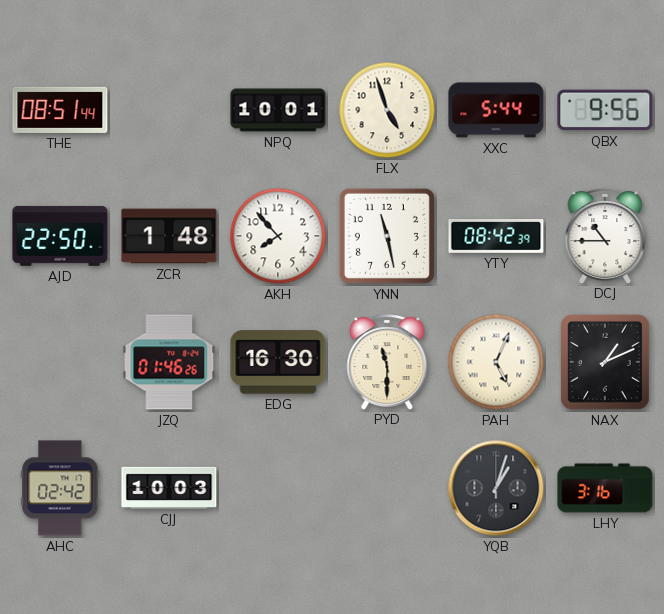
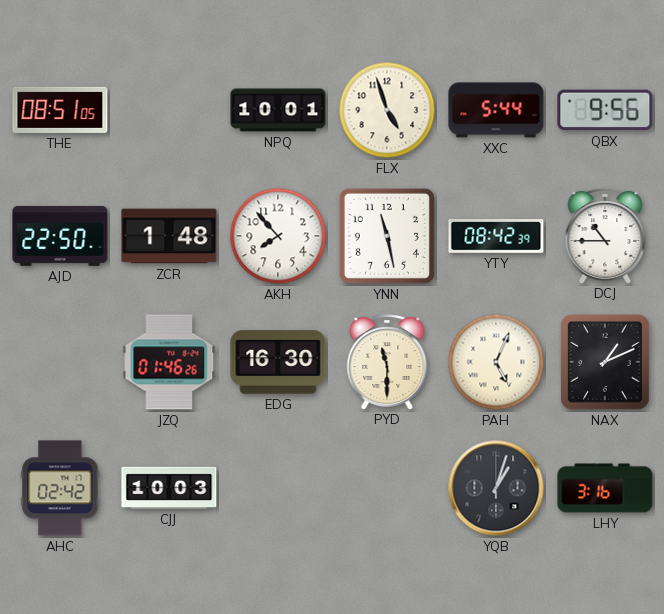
THE: 08:51:44 -> 08:51:05 (60, 110)
